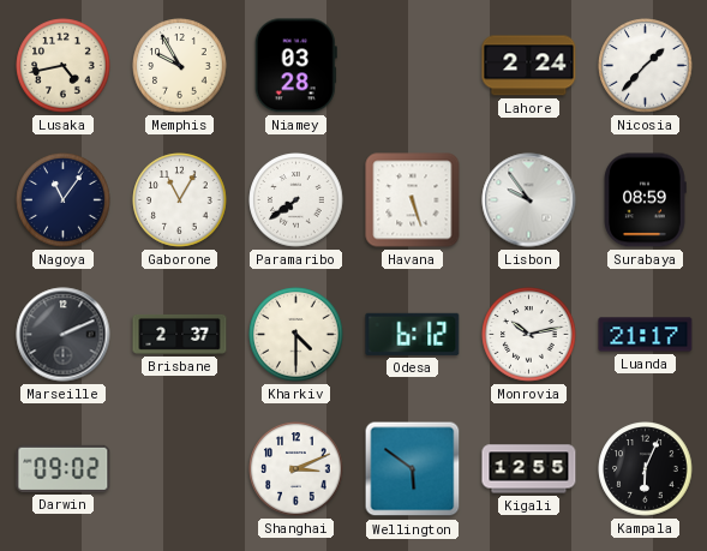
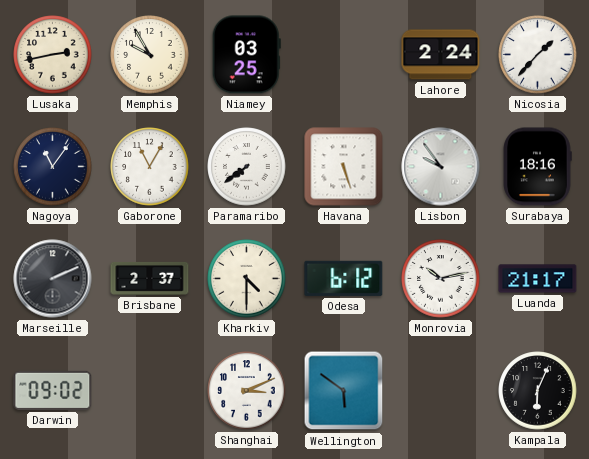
Lusaka: 4:43 -> 2:43 (53, 55)
Niamey: 03:28 -> 03:25 (246, 55)
Surabaya: 08:59 -> 18:16 (537, 167)
Kigali: 12:55 -> none (529, 469)
